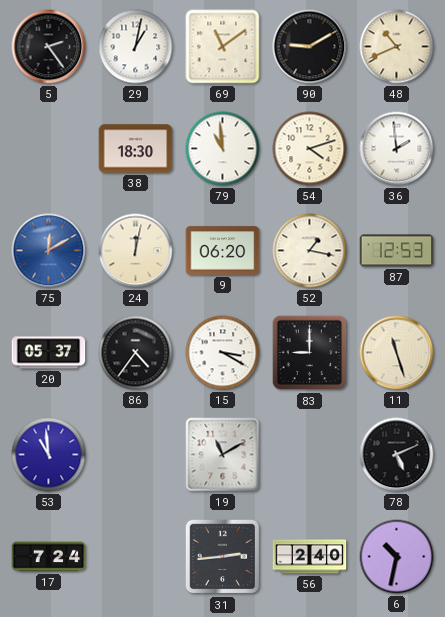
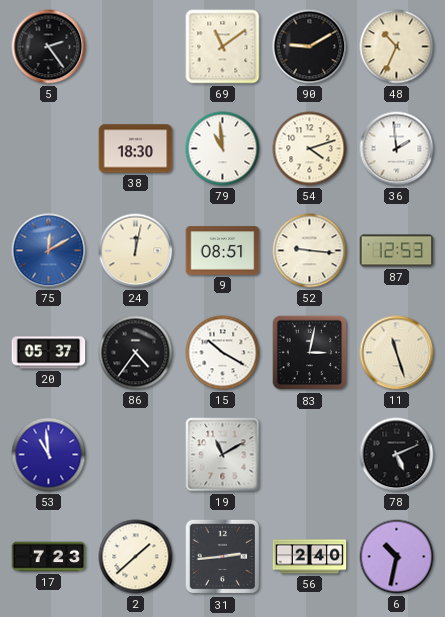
29: 1:02 -> none (136, 47)
48: 10:41 -> 10:34 (397, 47)
9: 06:20 -> 08:51 (223, 251)
52: 1:17 -> 9:16 (310, 251)
15: 3:20 -> 10:20 (223, 353)
83: 9:00 -> 3:02 (310, 353)
17: 7:24 -> 7:23 (49, 557)
2: none -> 1:38 (136, 557)
